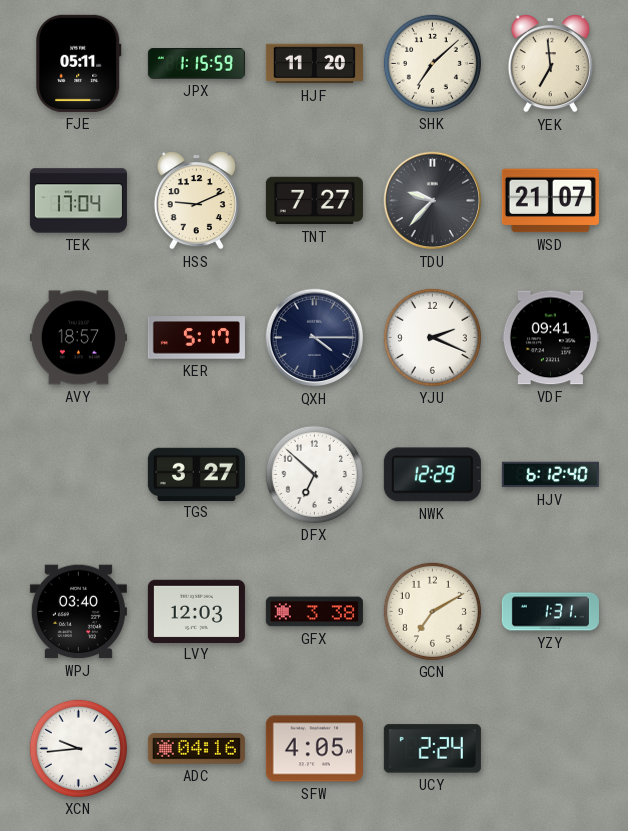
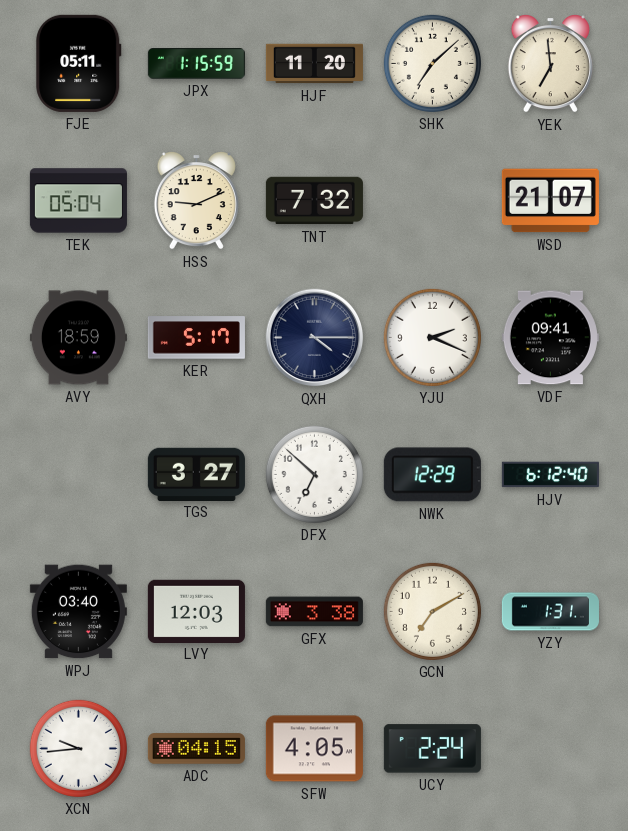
TEK: 17:04 -> 05:04 (78, 201)
TNT: 7:27 -> 7:32 (314, 201)
TDU: 9:37 -> none (433, 201)
AVY: 18:57 -> 18:59 (78, 338)
ADC: 04:16 -> 04:15 (196, 749)
